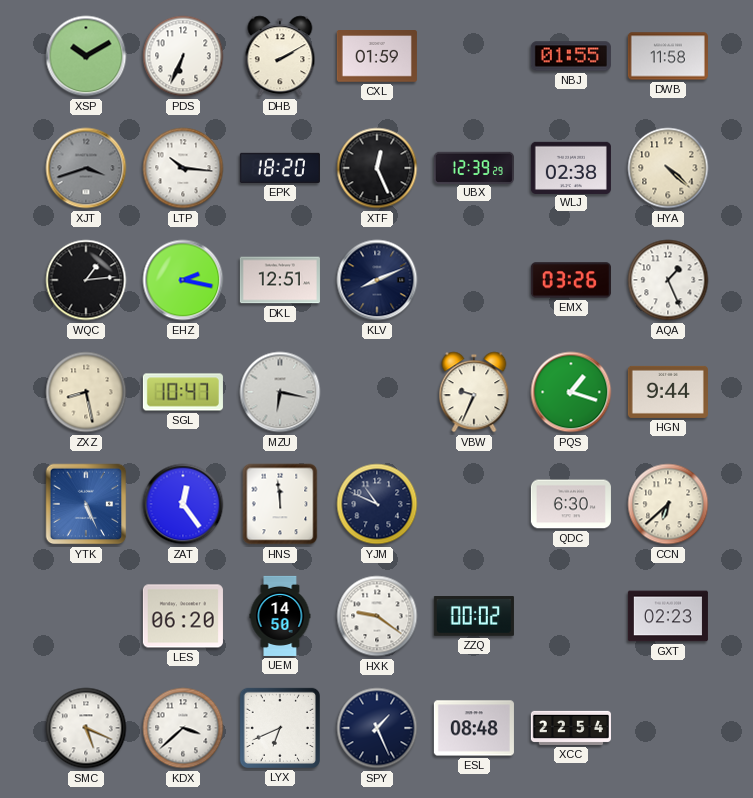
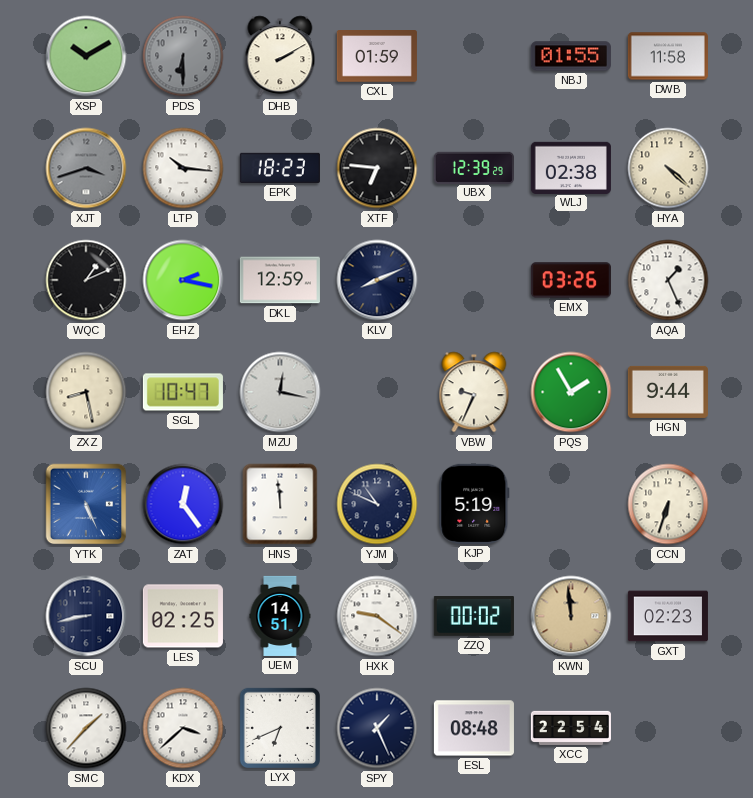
PDS: 6:34 -> 6:30 (183, 56)
PDS dial: white -> grey (183, 56)
EPK: 18:20 -> 18:23 (280, 168)
XTF: 12:26 -> 6:46 (377, 168)
WQC: 1:14 -> 1:11 (86, 280)
DKL: 12:51 -> 12:59 (280, 280)
MZU: 6:17 -> 12:17 (280, 392)
PQS: 1:18 -> 1:55 (571, 392)
KJP: none -> 5:19 (474, 504)
QDC: 6:30 -> none (571, 504)
CCN: 6:38 -> 6:33 (668, 504)
SCU: none -> 8:43 (86, 616)
LES: 06:20 -> 02:25 (183, 616)
UEM: 14:50 -> 14:51 (280, 616)
KWN: none -> 11:59 (571, 616)
SMC: 5:19 -> 1:37 (86, 728)
